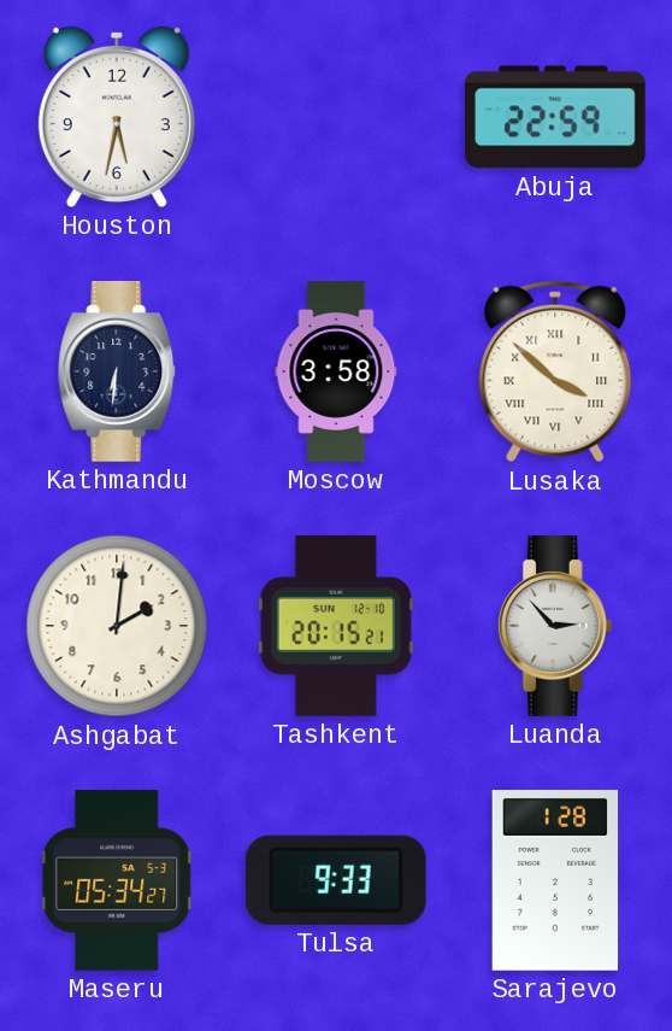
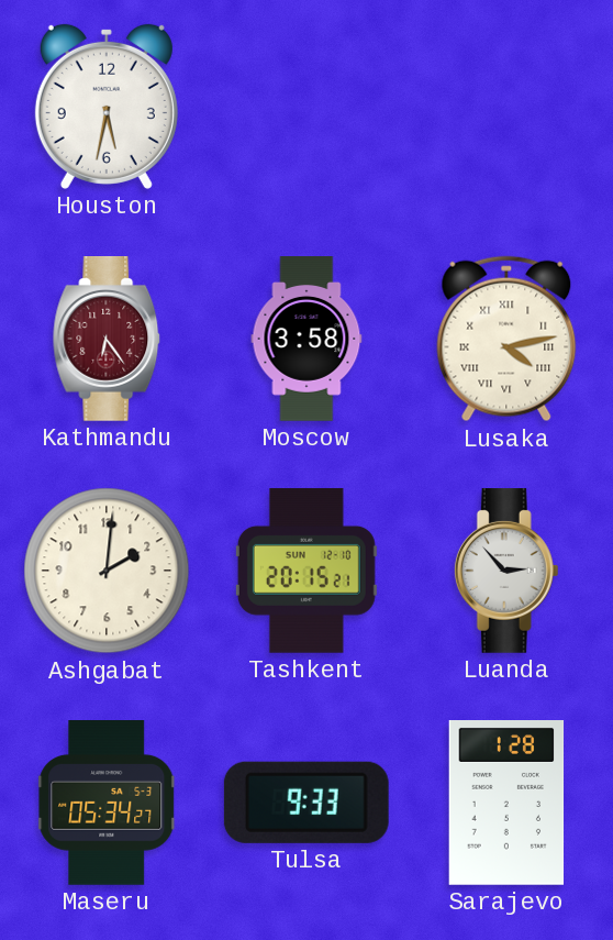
Abuja: 22:59 -> none (555, 117)
Kathmandu: 6:31 -> 6:24 (107, 340)
Kathmandu dial: navy -> burgundy (107, 340)
Lusaka: 3:52 -> 4:13 (506, 339)
